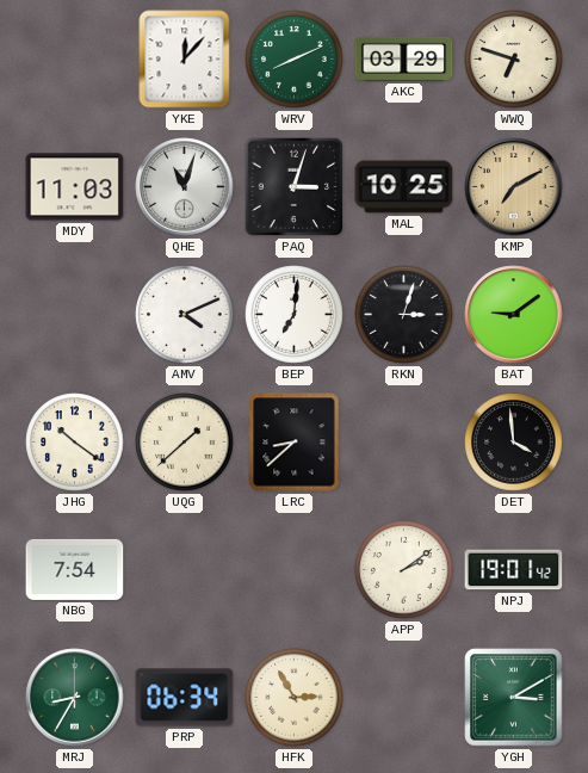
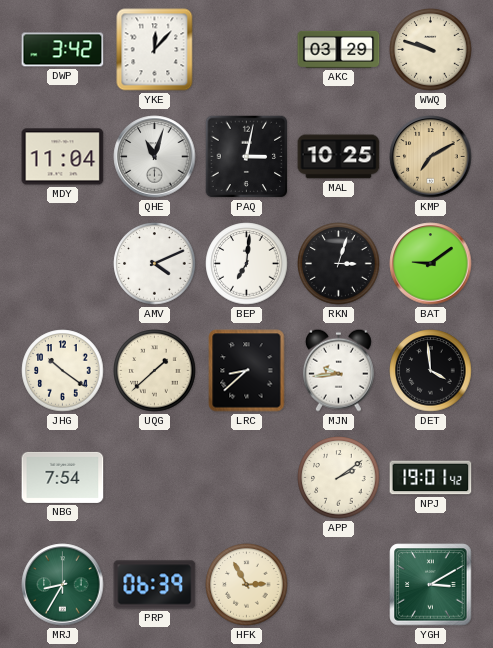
DWP: none -> 3:42 (63, 50)
WRV: 8:11 -> none (295, 60)
WWQ: 6:48 -> 9:48 (431, 50)
MDY: 11:03 -> 11:04 (63, 157)
PAQ: 3:03 -> 3:02 (247, 157)
MJN: none -> 9:44 (338, 370)
PRP: 06:34 -> 06:39 (155, 585)
